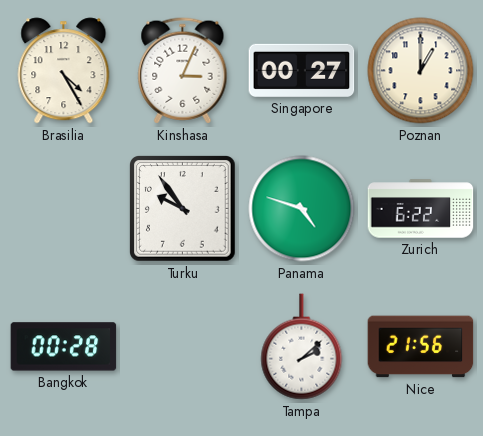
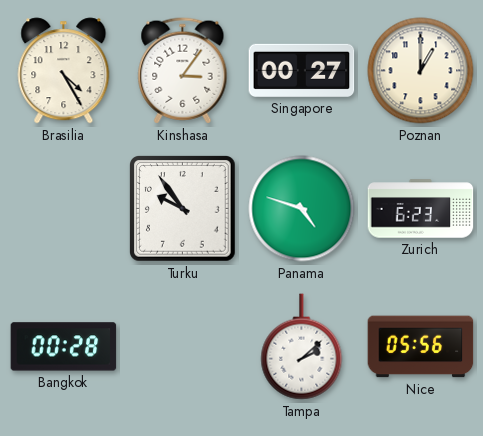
Kinshasa: 3:04 -> 3:06 (183, 71)
Zurich: 6:22 -> 6:23 (421, 209)
Nice: 21:56 -> 05:56 (421, 347)
